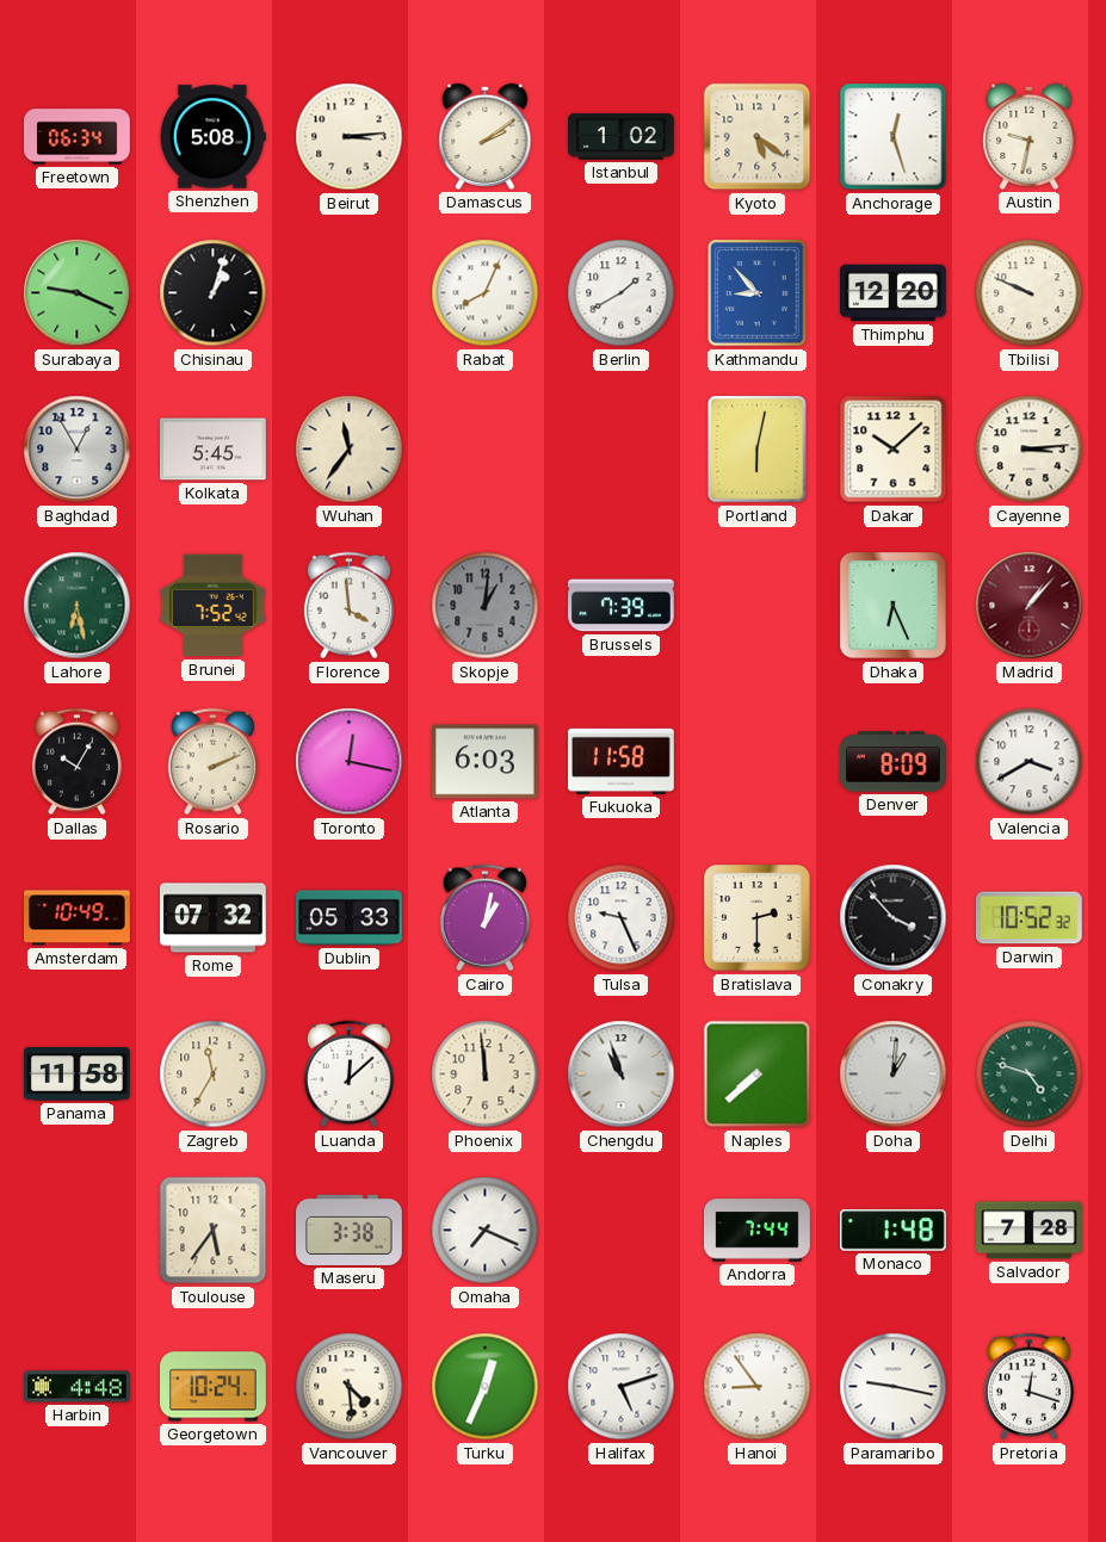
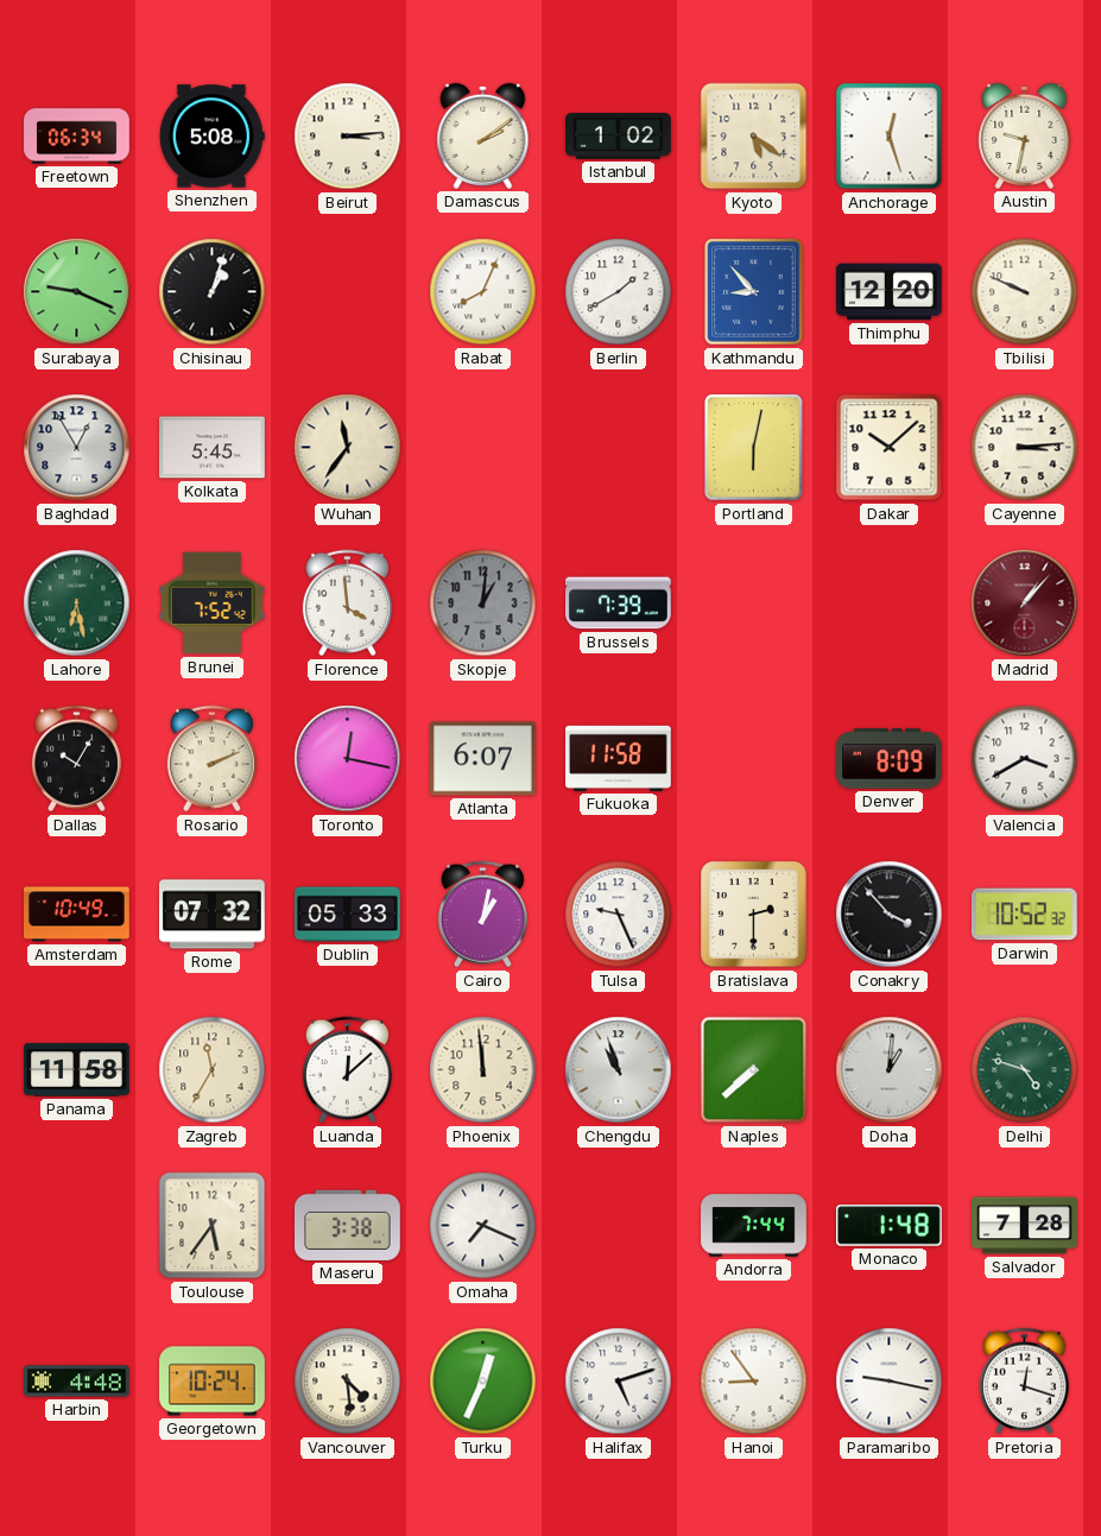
Dhaka: 6:26 -> none (894, 606)
Atlanta: 6:03 -> 6:07 (483, 759)
